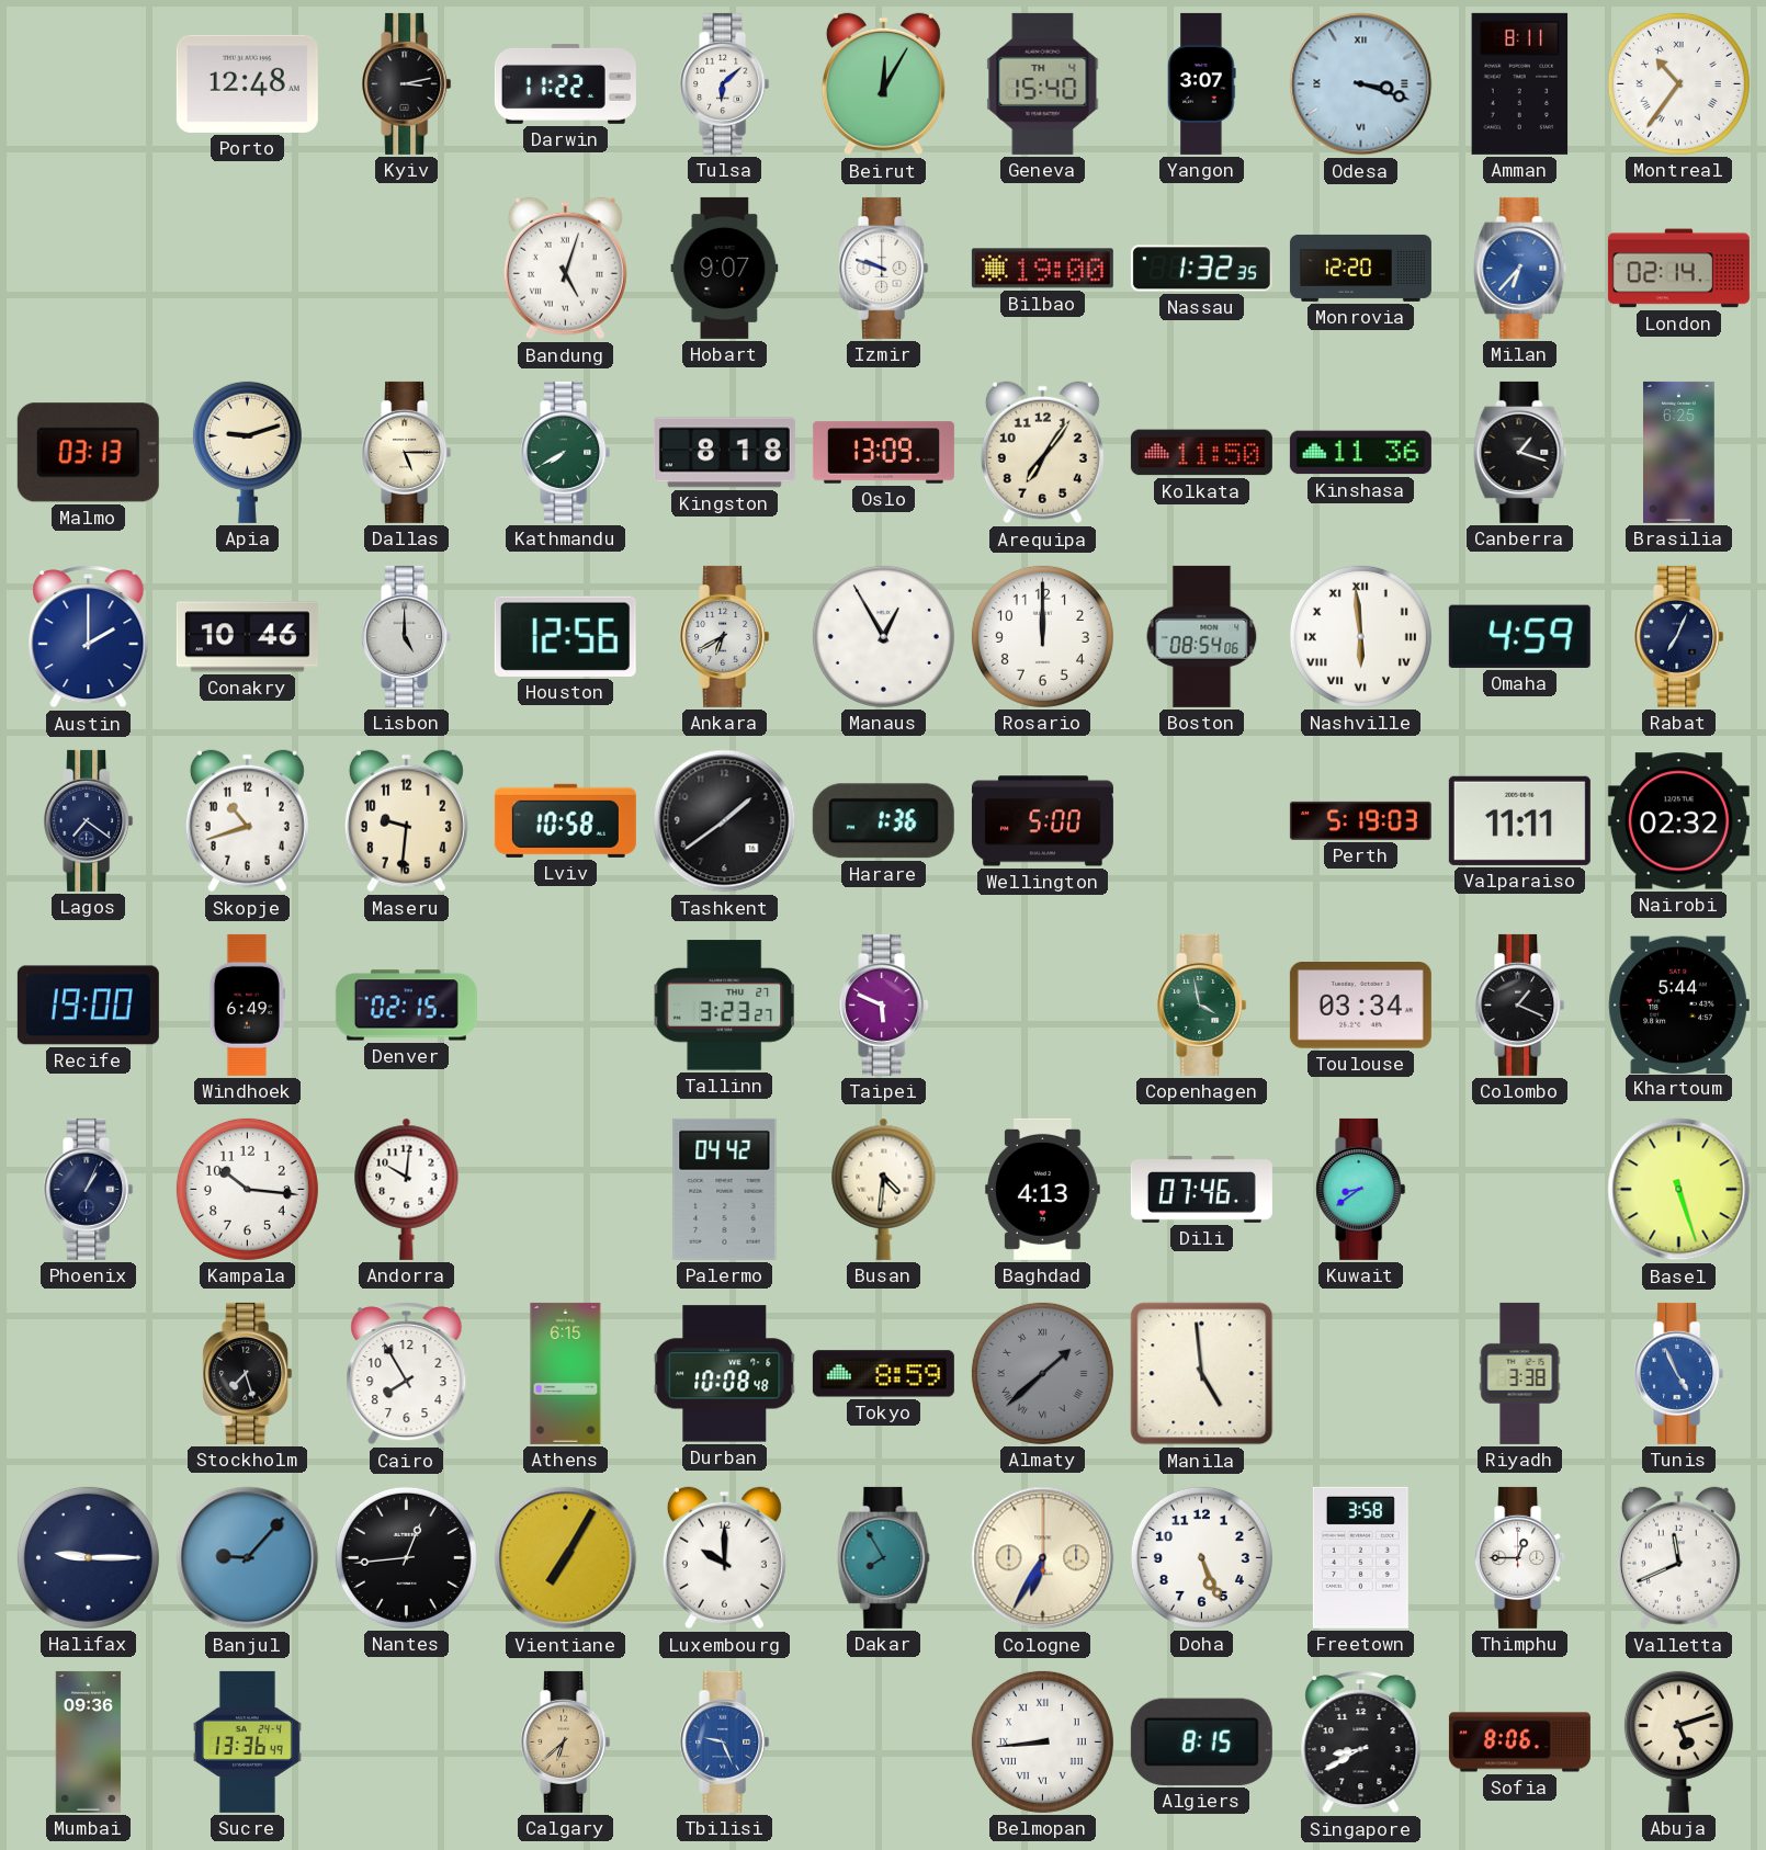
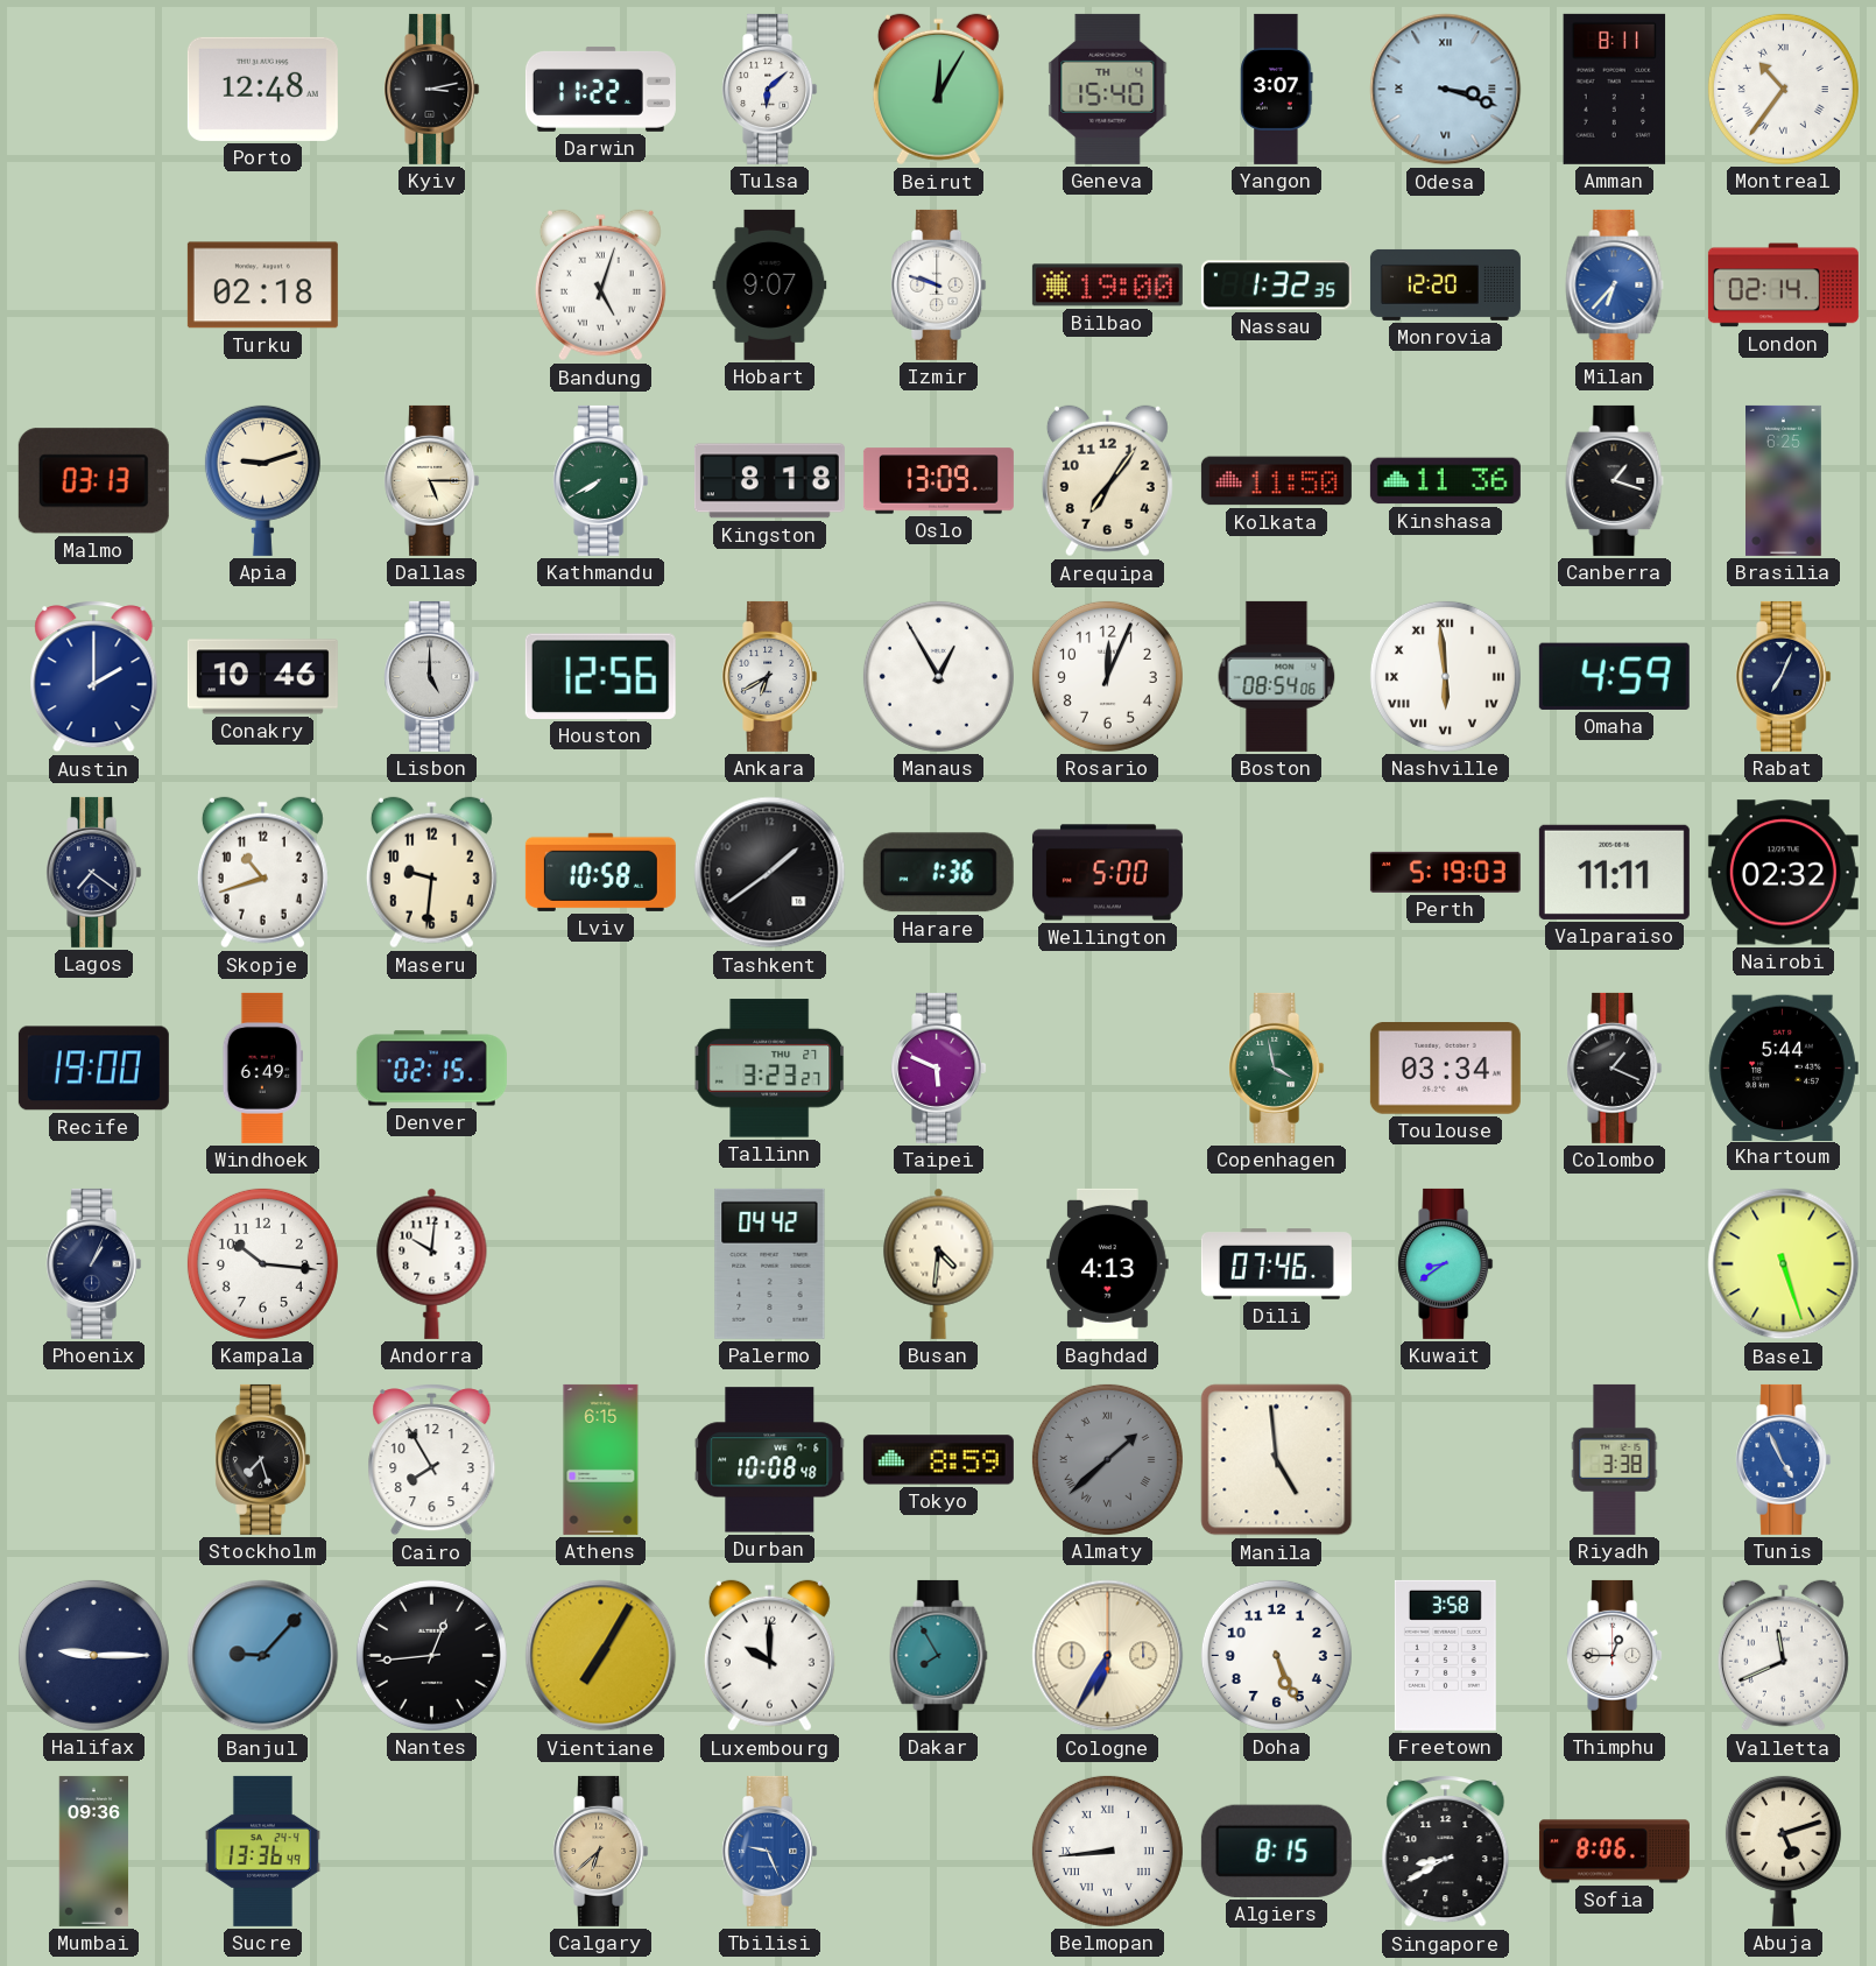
Turku: none -> 02:18 (262, 286)
Rosario: 12:00 -> 12:04 (1107, 676)
